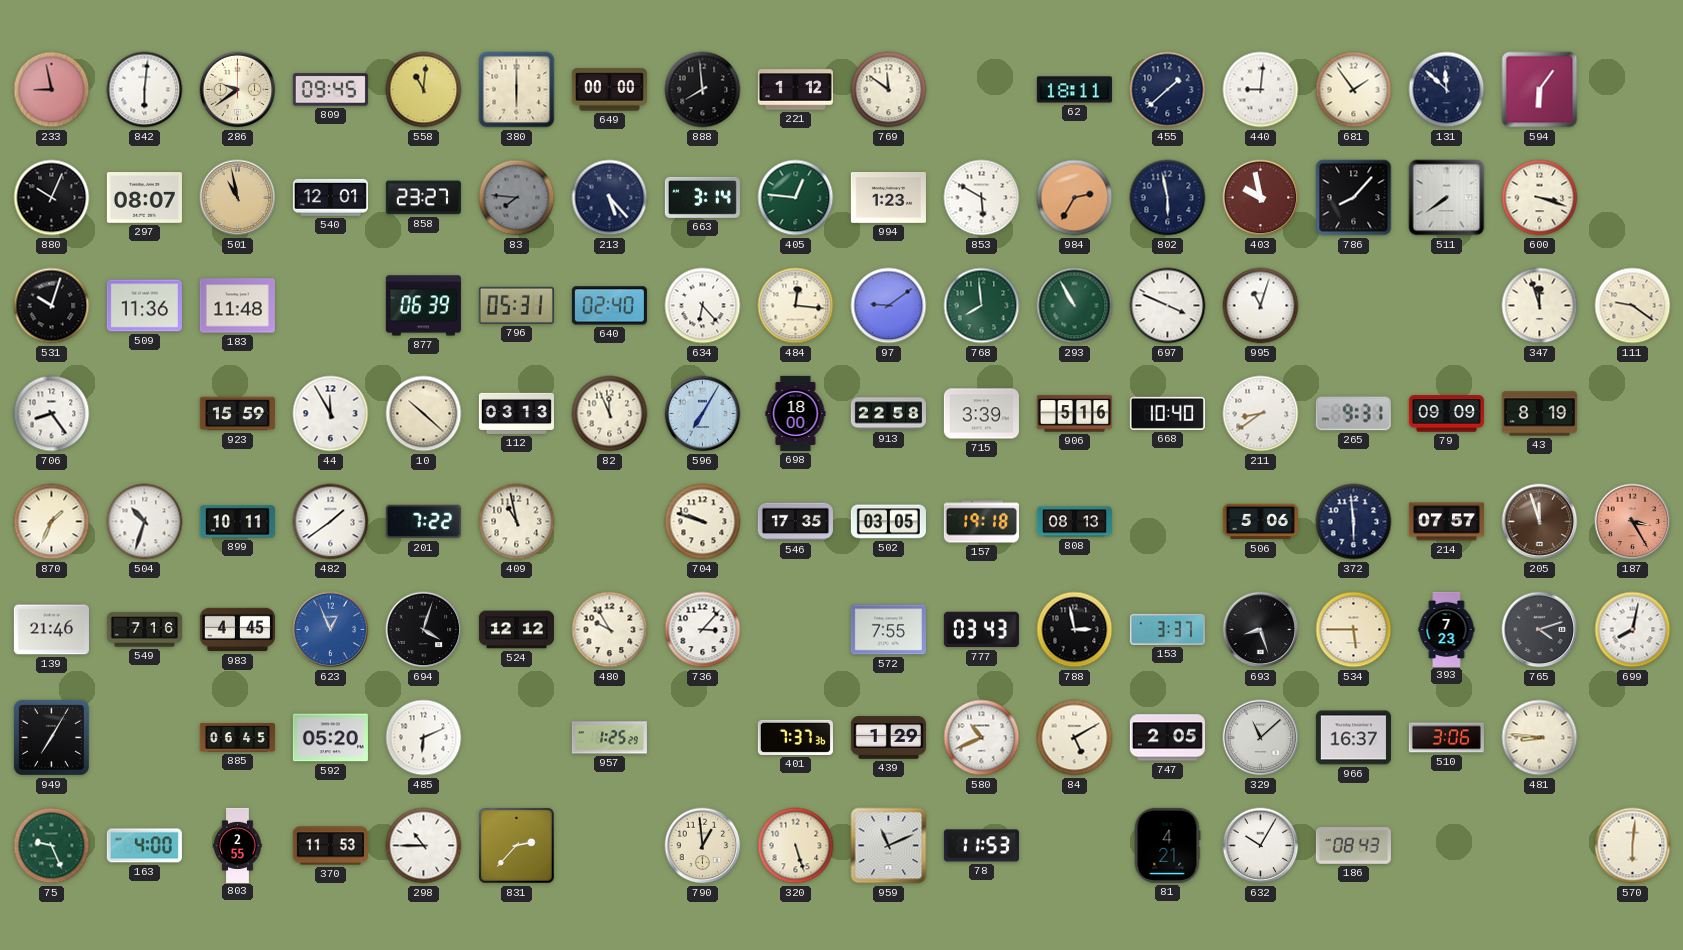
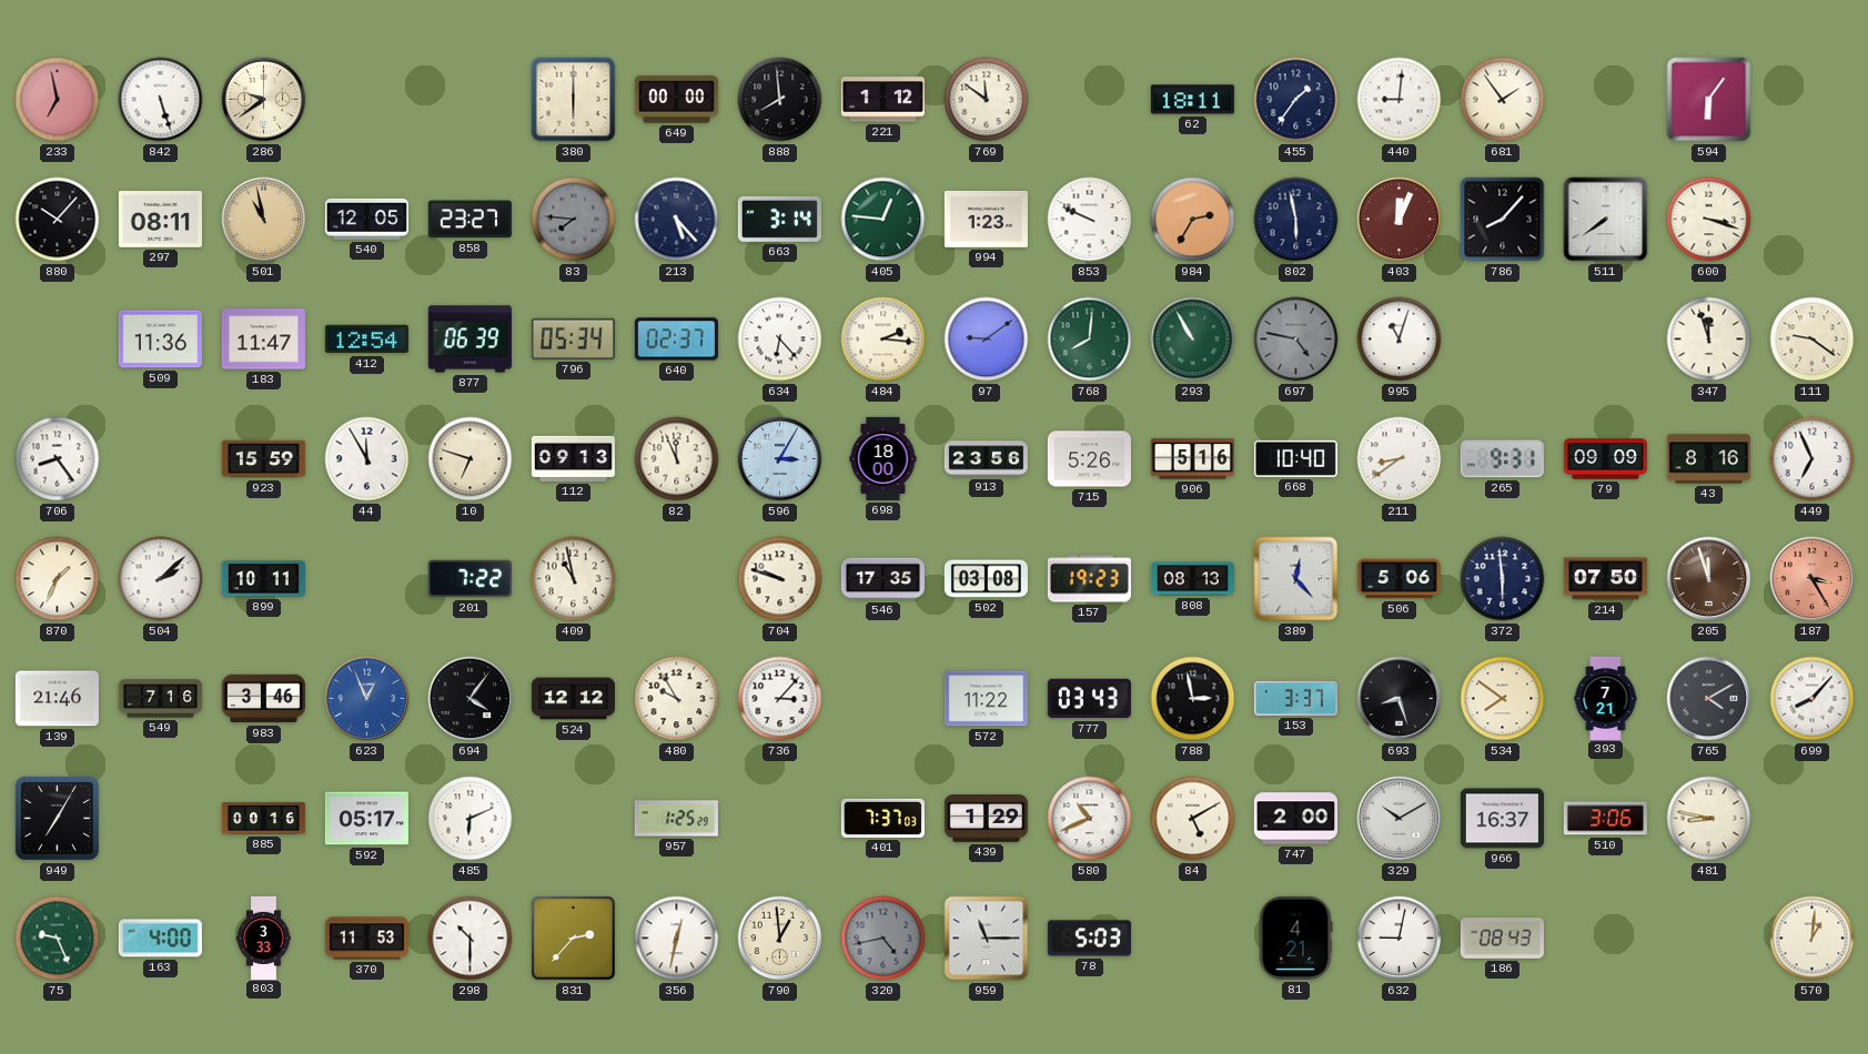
233: 8:58 -> 6:58 (58, 100)
842: 6:01 -> 5:27 (161, 100)
809: 09:45 -> none (330, 90)
558: 11:01 -> none (424, 90)
455: 1:38 -> 1:36 (1296, 100)
131: 11:52 -> none (1447, 90)
880: 10:04 -> 10:07 (58, 220)
297: 08:07 -> 08:11 (160, 220)
540: 12:01 -> 12:05 (366, 219)
853: 5:50 -> 9:49 (1090, 220)
403: 9:58 -> 12:04 (1400, 220)
531: 10:03 -> none (52, 306)
183: 11:48 -> 11:47 (263, 339)
412: none -> 12:54 (366, 339)
796: 05:31 -> 05:34 (573, 338)
640: 02:40 -> 02:37 (676, 339)
484: 12:16 -> 2:16 (883, 339)
768: 7:59 -> 8:01 (1090, 339)
697: 3:49 -> 4:47 (1296, 339)
697 dial: white -> grey (1296, 339)
10: 10:22 -> 6:48 (471, 459)
112: 03:13 -> 09:13 (573, 458)
596: 7:05 -> 3:05 (780, 459)
913: 22:58 -> 23:56 (986, 459)
715: 3:39 -> 5:26 (1089, 459)
43: 8:19 -> 8:16 (1708, 459)
449: none -> 6:56 (1813, 459)
504: 10:33 -> 2:08 (161, 579)
482: 1:39 -> none (331, 522)
502: 03:05 -> 03:08 (986, 579)
157: 19:18 -> 19:23 (1089, 579)
389: none -> 12:23 (1296, 579)
214: 07:57 -> 07:50 (1605, 579)
983: 4:45 -> 3:46 (263, 699)
694: 4:03 -> 4:06 (471, 699)
572: 7:55 -> 11:22 (986, 699)
534: 5:45 -> 7:51 (1503, 699)
393: 7:23 -> 7:21 (1606, 698)
765: 4:12 -> 4:10 (1709, 699)
699: 8:02 -> 8:07 (1813, 699)
885: 06:45 -> 00:16 (263, 819)
592: 05:20 -> 05:17 (366, 819)
401: 7:37:36 -> 7:37:03 (882, 818)
747: 2:05 -> 2:00 (1295, 819)
329: 11:08 -> 10:10 (1400, 819)
481: 8:46 -> 8:47 (1709, 819)
803: 2:55 -> 3:33 (264, 938)
298: 10:45 -> 10:30 (471, 939)
356: none -> 12:32 (677, 939)
320: 5:27 -> 4:43 (883, 939)
320 dial: cream -> grey (883, 939)
959: 11:11 -> 11:15 (987, 939)
78: 11:53 -> 5:03 (1089, 939)
632: 10:05 -> 9:02 (1400, 939)
570: 6:01 -> 1:01 (1813, 939)
